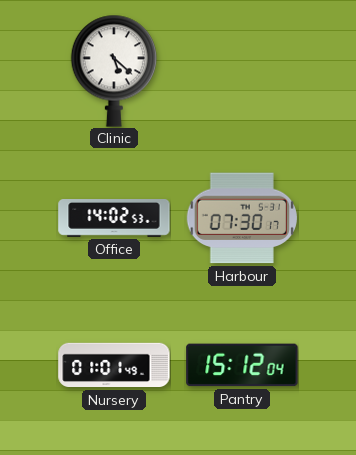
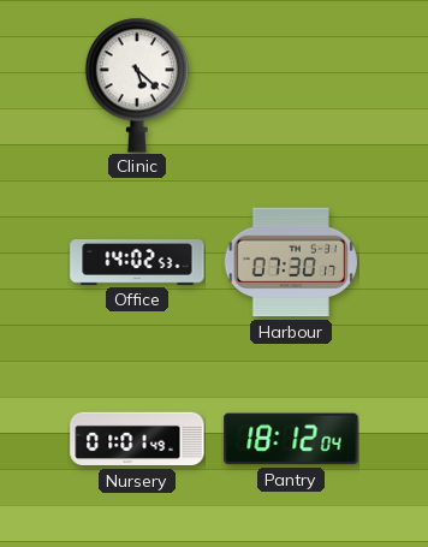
Pantry: 15:12 -> 18:12 (291, 439)
